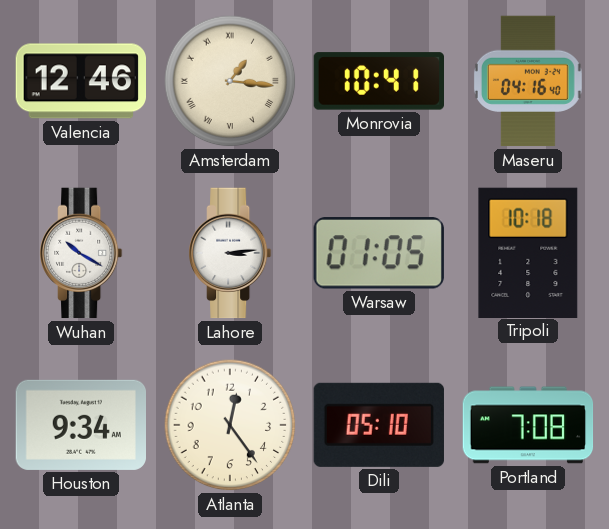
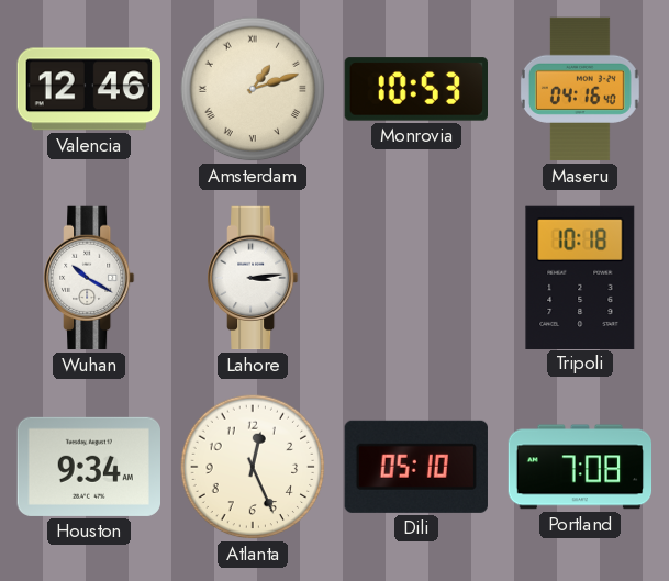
Amsterdam: 1:16 -> 1:12 (253, 89)
Monrovia: 10:41 -> 10:53 (415, 89)
Warsaw: 01:05 -> none (379, 254)
Atlanta: 12:24 -> 12:26 (253, 467)
